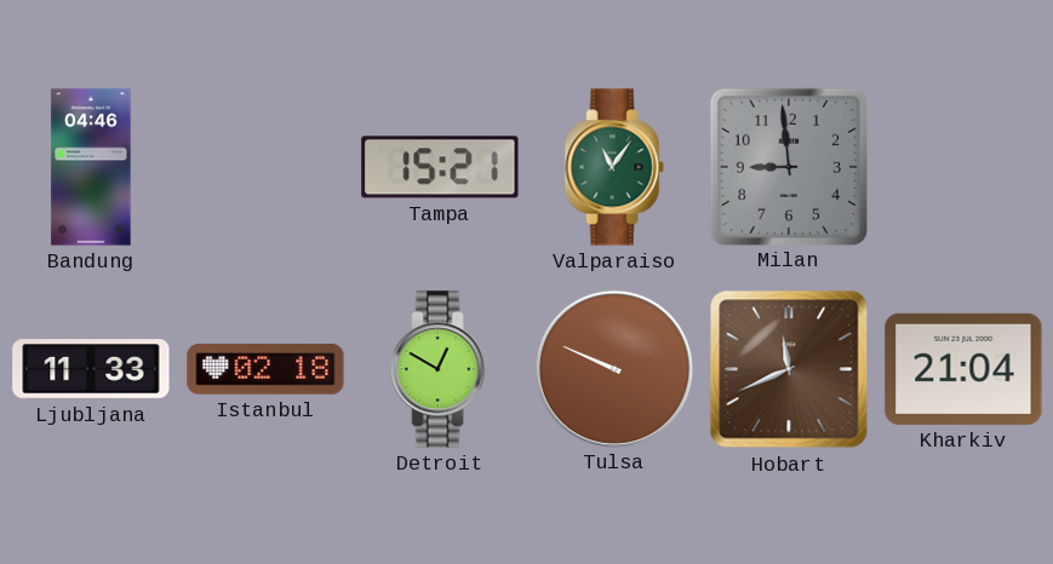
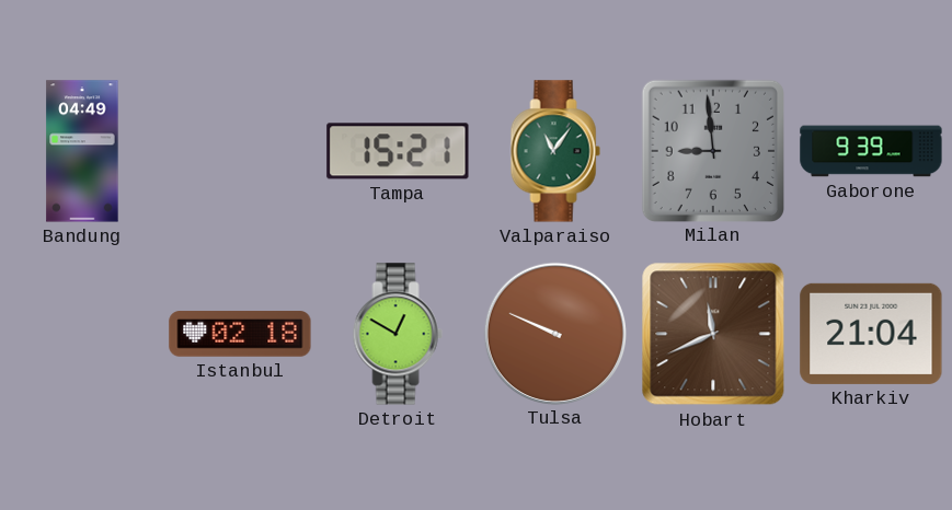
Bandung: 04:46 -> 04:49 (82, 151)
Gaborone: none -> 9:39 (871, 151)
Ljubljana: 11:33 -> none (91, 369)
